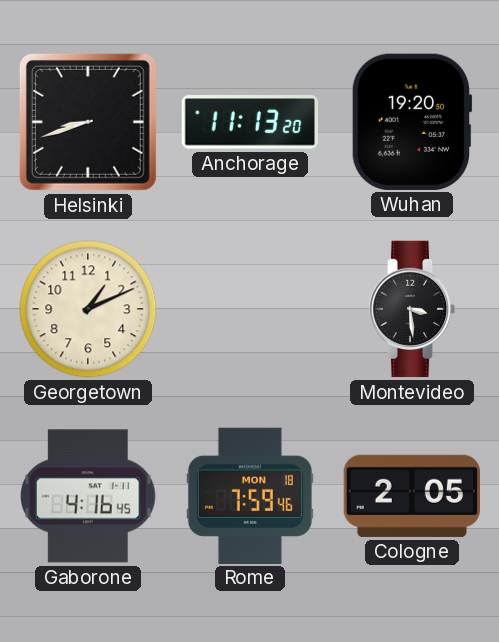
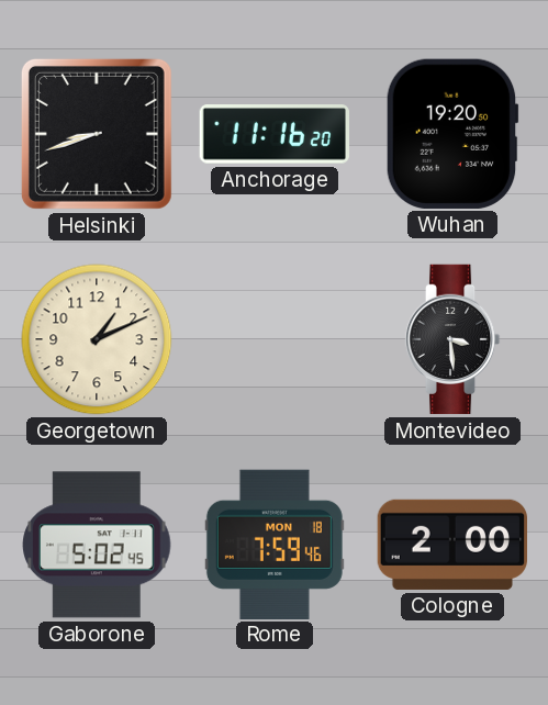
Anchorage: 11:13 -> 11:16 (273, 134)
Gaborone: 4:16 -> 5:02 (97, 545)
Cologne: 2:05 -> 2:00 (451, 545)
